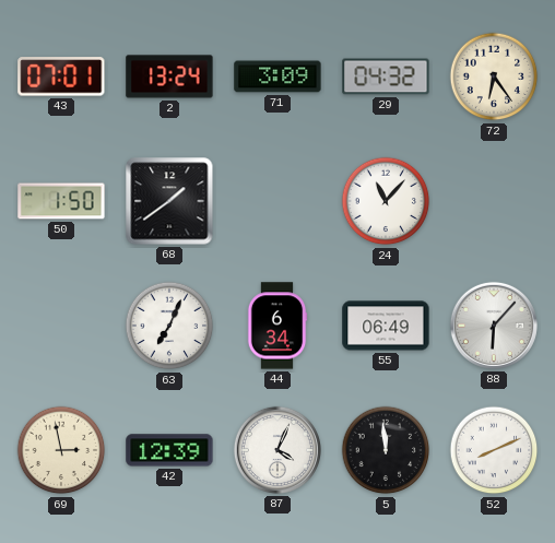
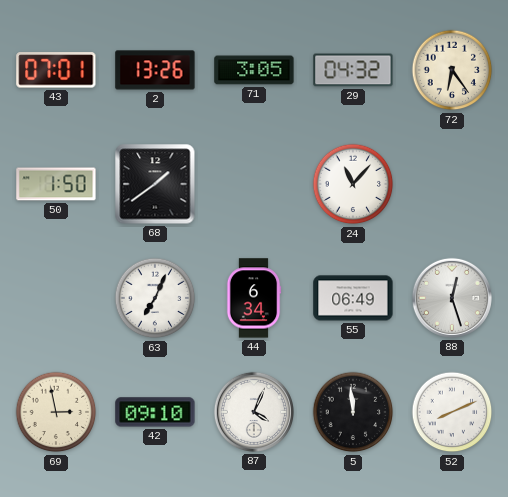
2: 13:24 -> 13:26 (155, 70)
71: 3:09 -> 3:05 (254, 70)
88: 6:07 -> 12:27 (452, 298)
42: 12:39 -> 09:10 (155, 412)
